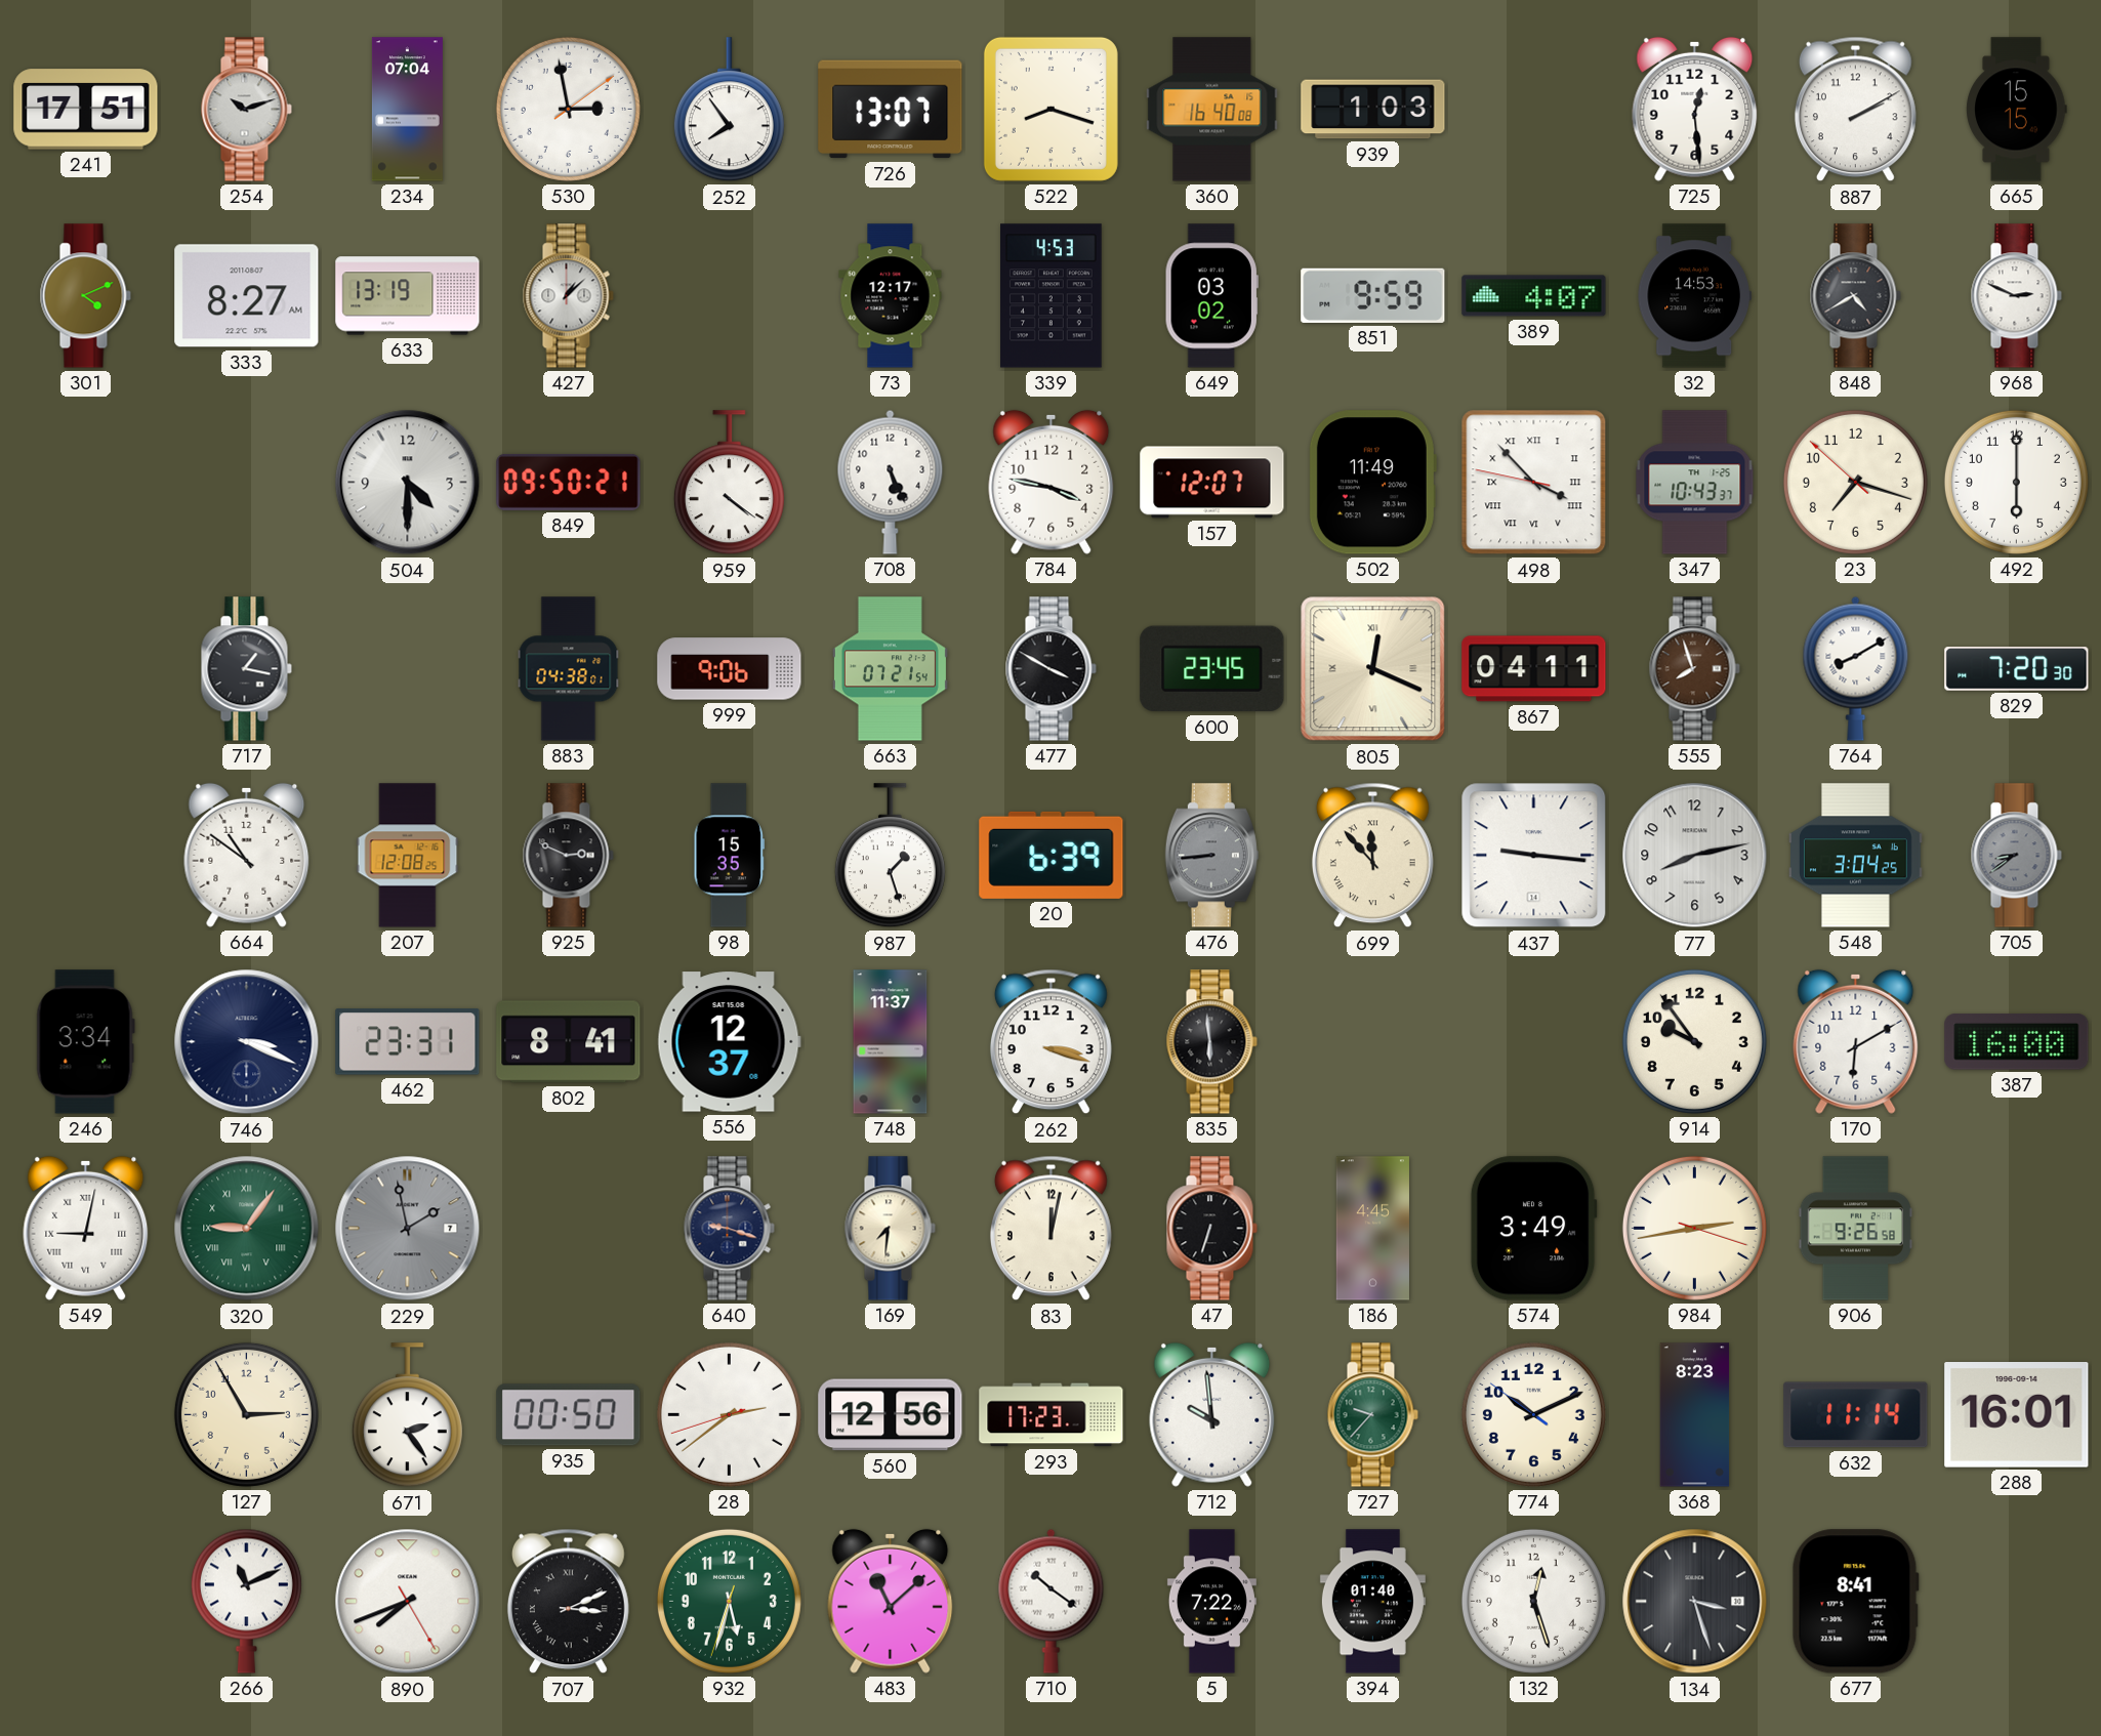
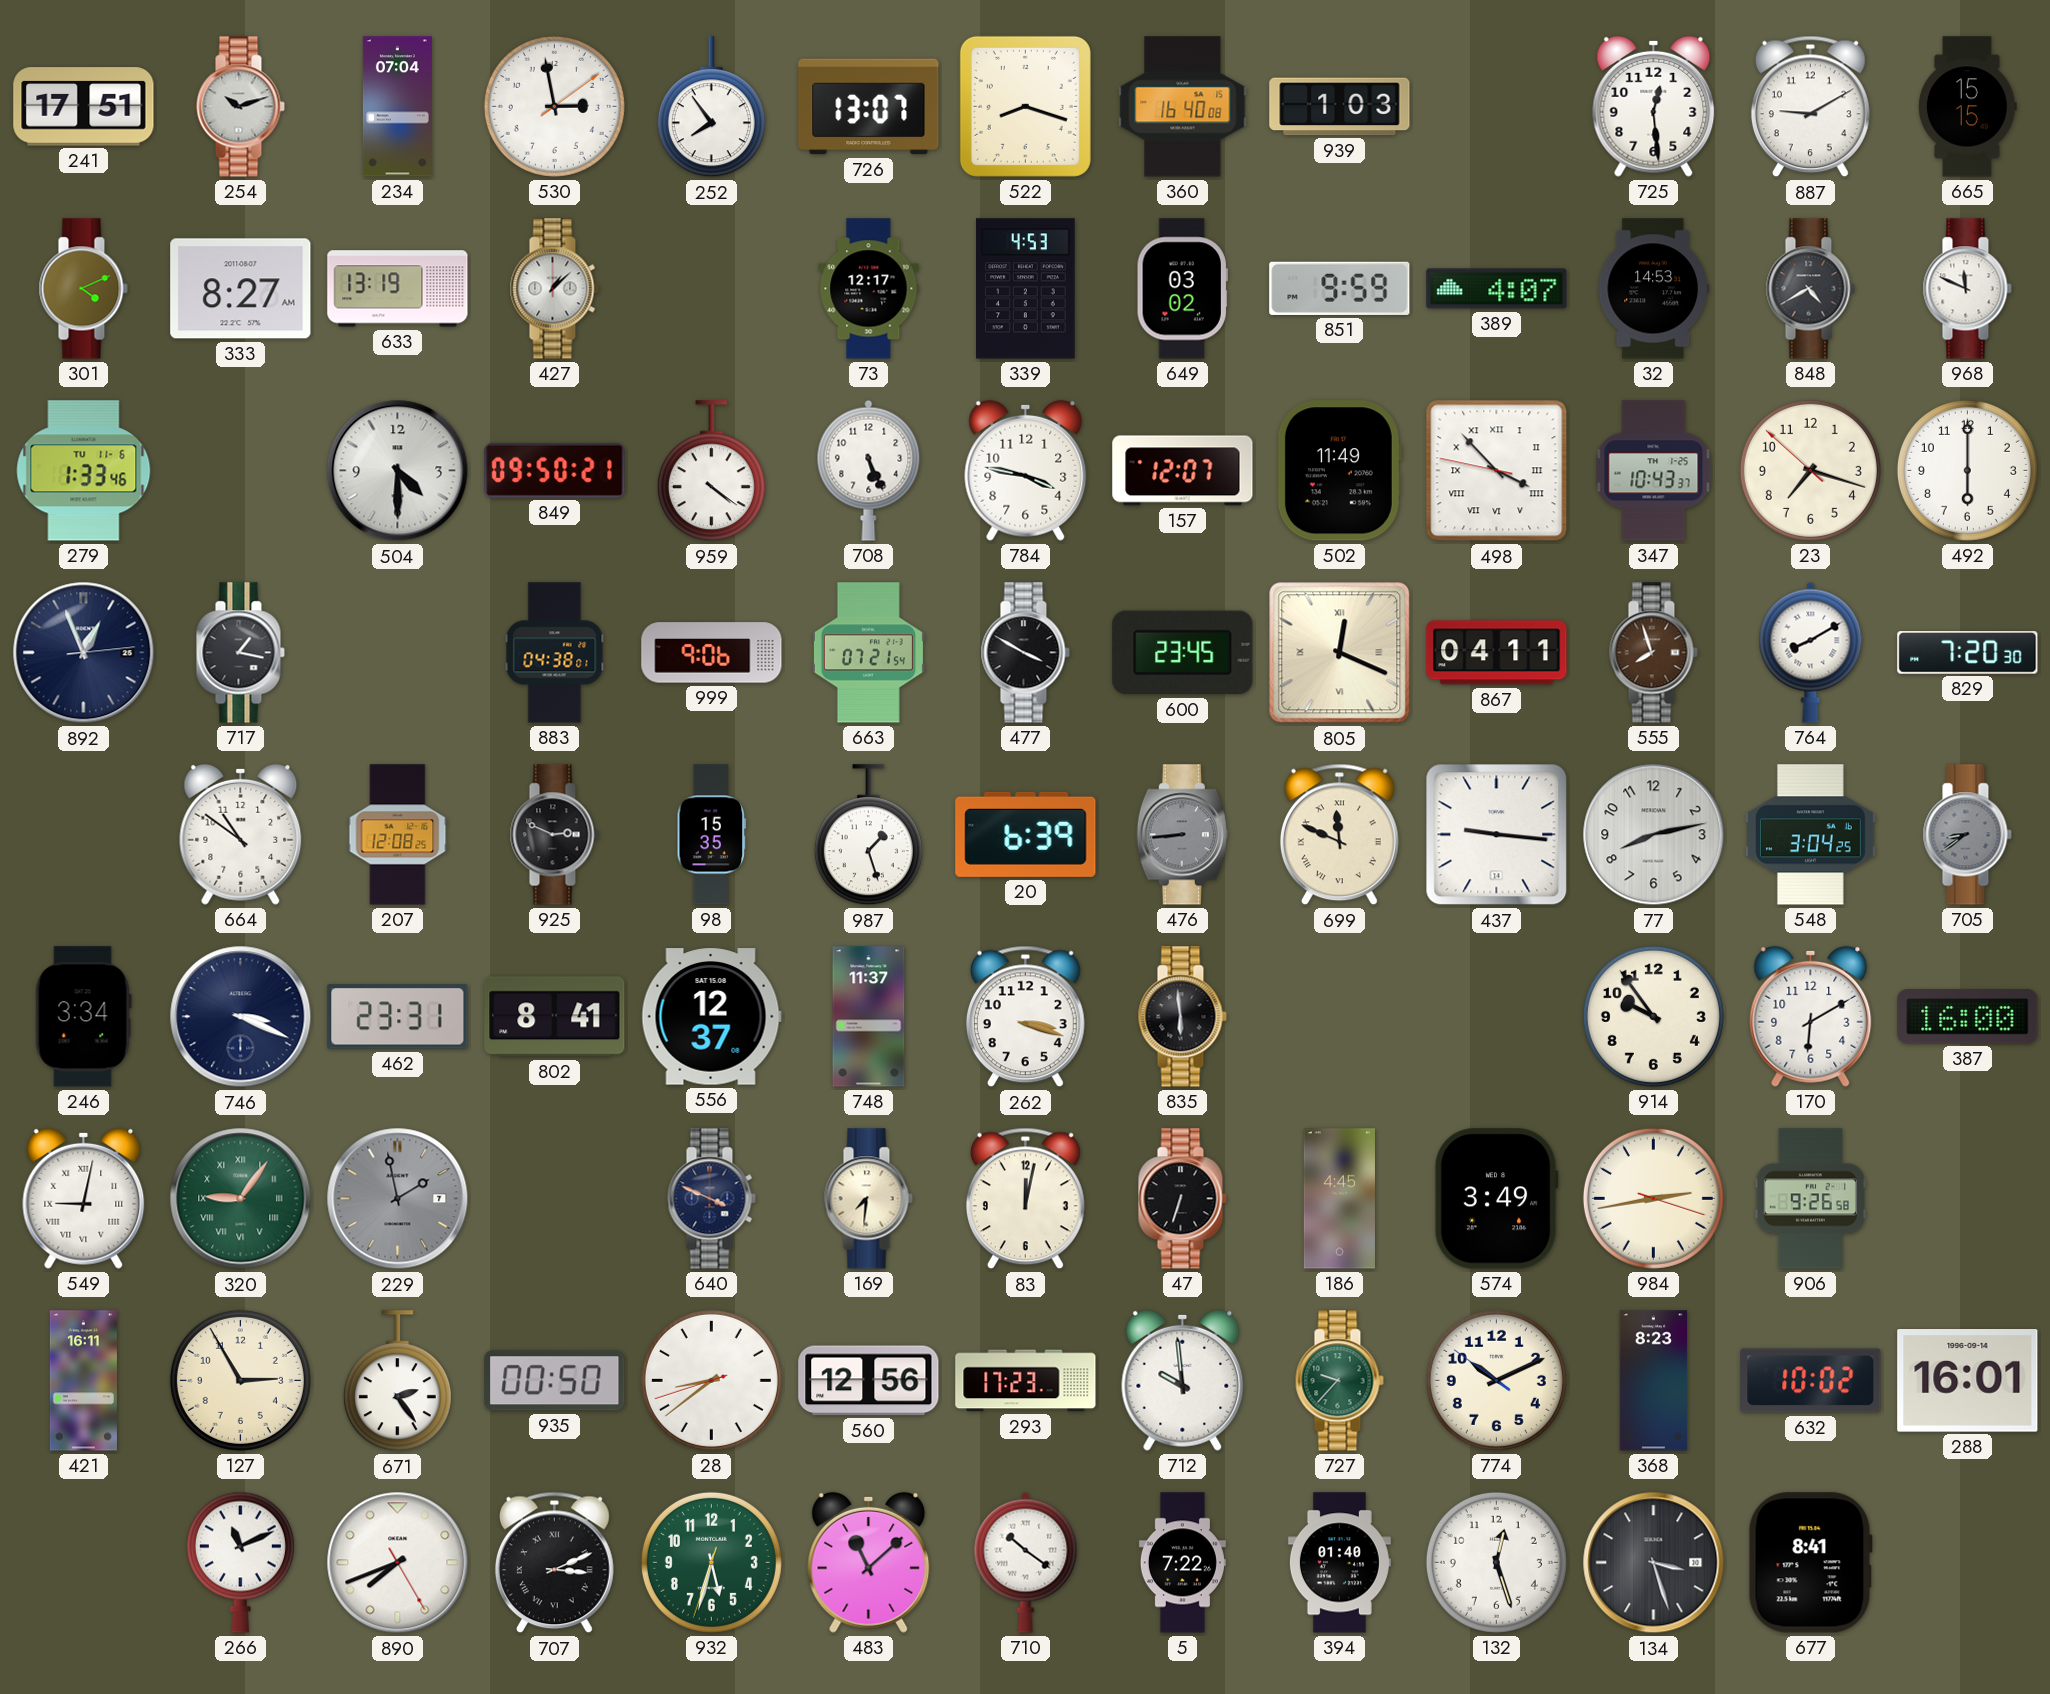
887: 2:10 -> 9:10 (1810, 107)
968: 2:49 -> 11:49 (1967, 289)
279: none -> 1:33 (84, 471)
892: none -> 12:56 (84, 653)
699: 11:53 -> 11:49 (1339, 835)
640: 9:18 -> 3:49 (711, 1199)
421: none -> 16:11 (83, 1381)
28: 2:38 -> 8:38 (711, 1380)
632: 11:14 -> 10:02 (1811, 1381)
